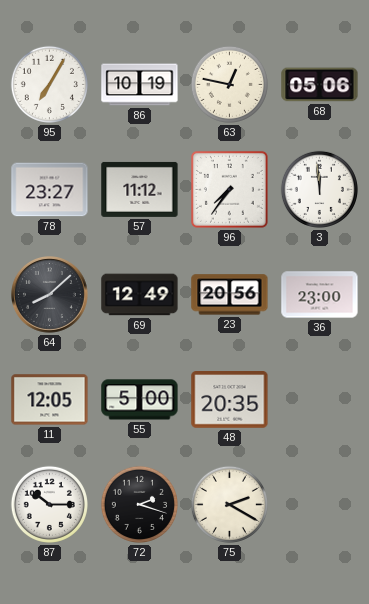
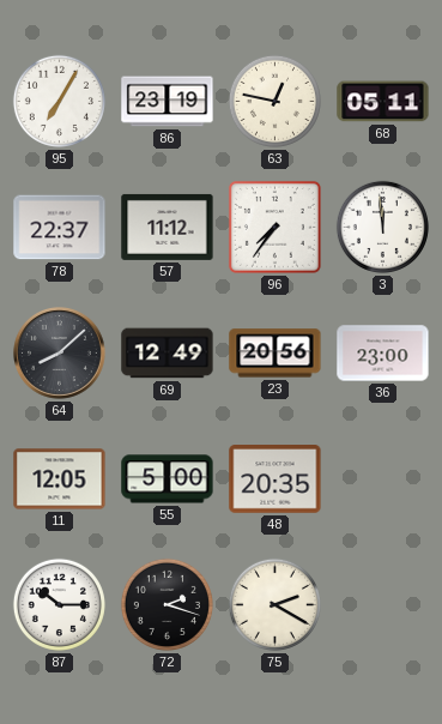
86: 10:19 -> 23:19 (168, 102)
68: 05:06 -> 05:11 (383, 102)
78: 23:27 -> 22:37 (60, 228)
